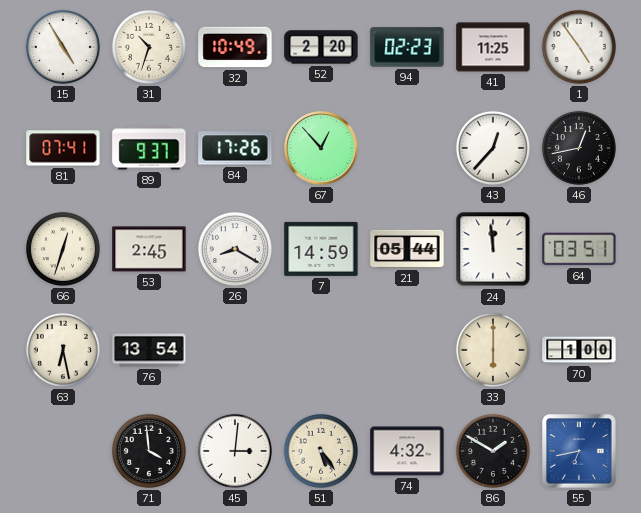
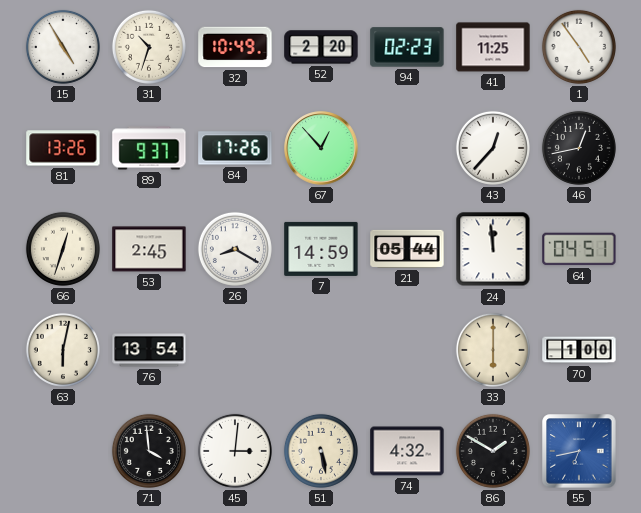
81: 07:41 -> 13:26 (63, 148)
64: 03:51 -> 04:51 (579, 249)
63: 6:28 -> 6:02 (63, 350)
51: 5:24 -> 5:28 (321, 451)
